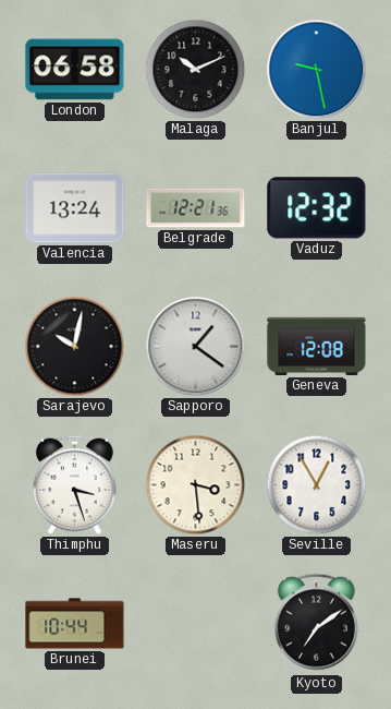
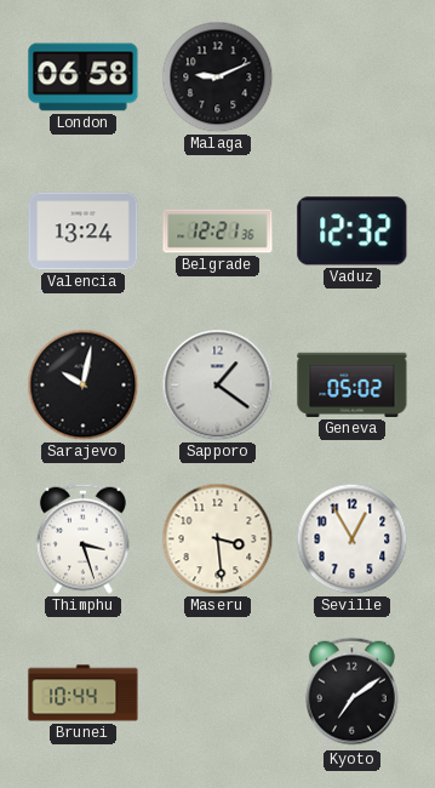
Malaga: 10:11 -> 9:11 (218, 78)
Banjul: 9:28 -> none (317, 70)
Geneva: 12:08 -> 05:02 (353, 384)
